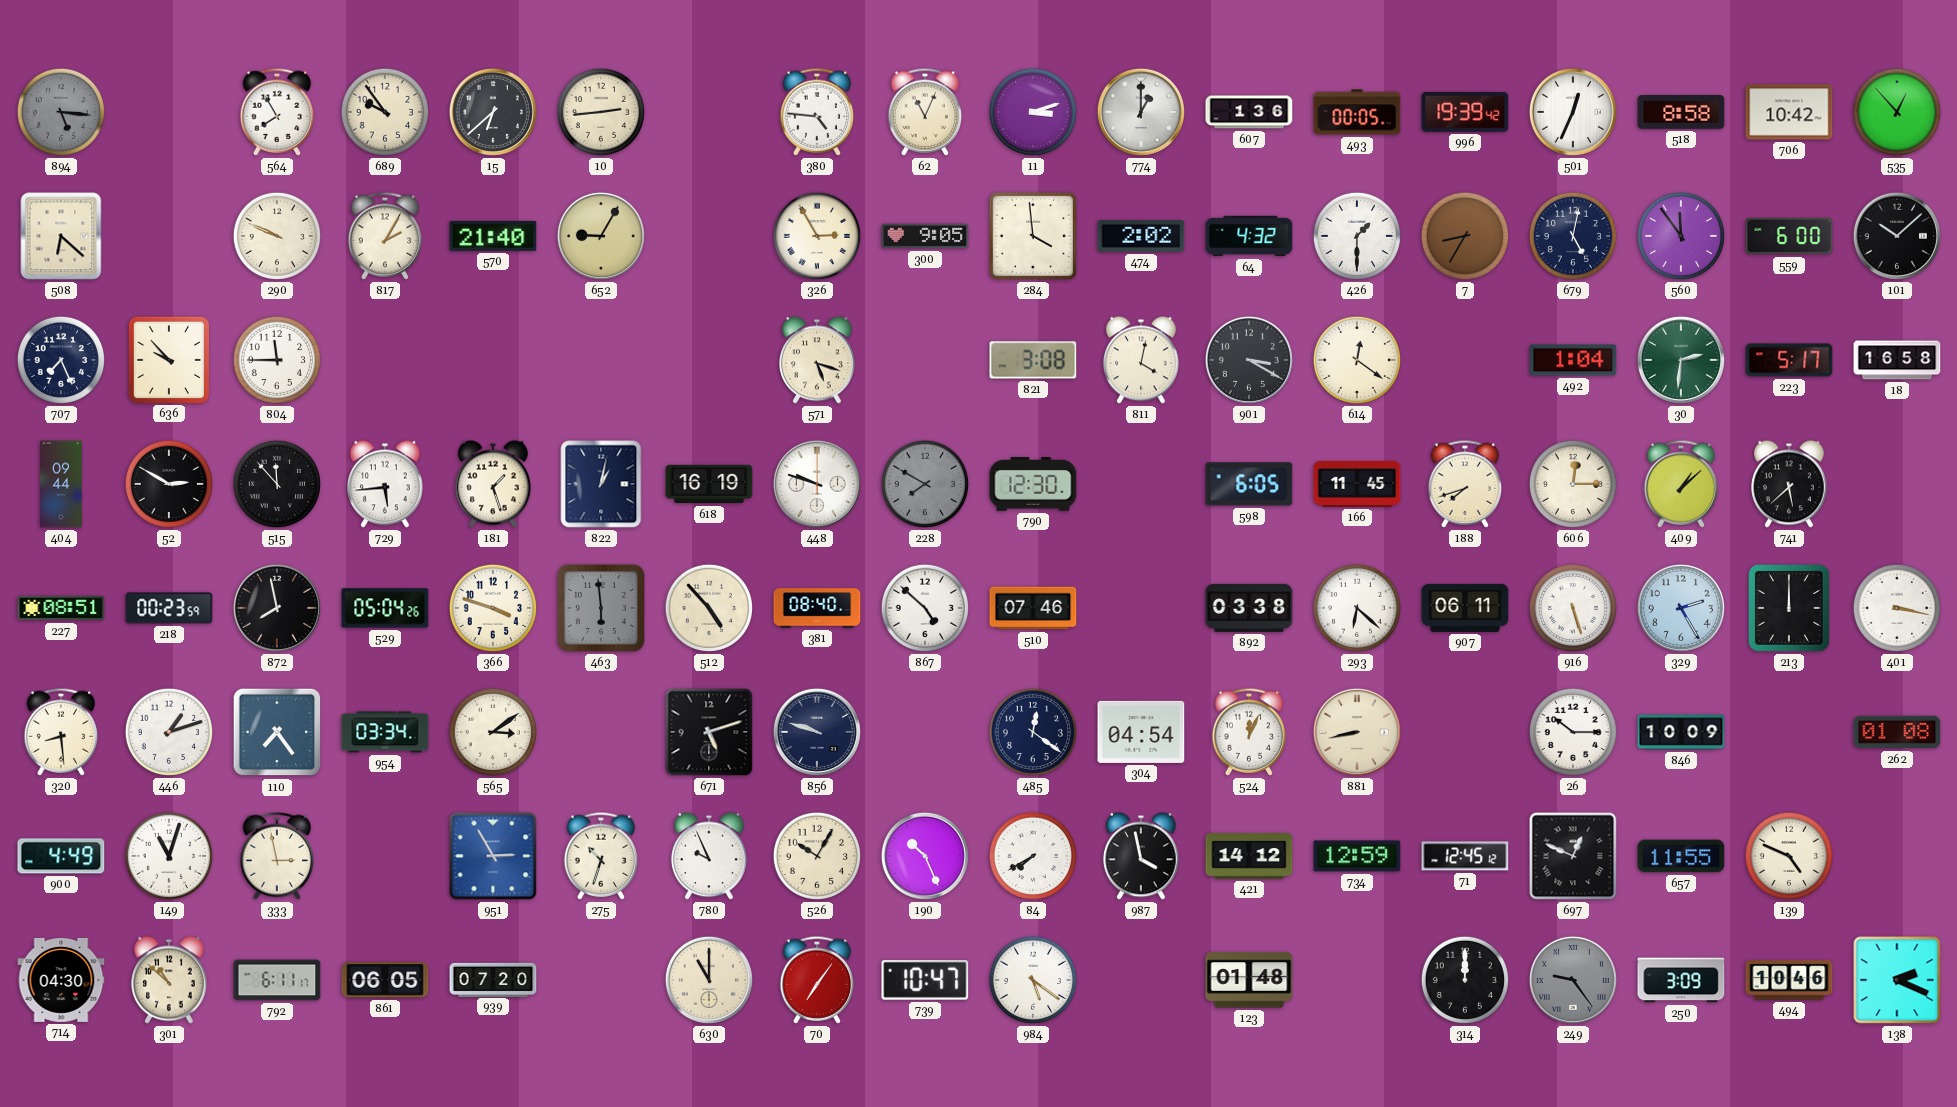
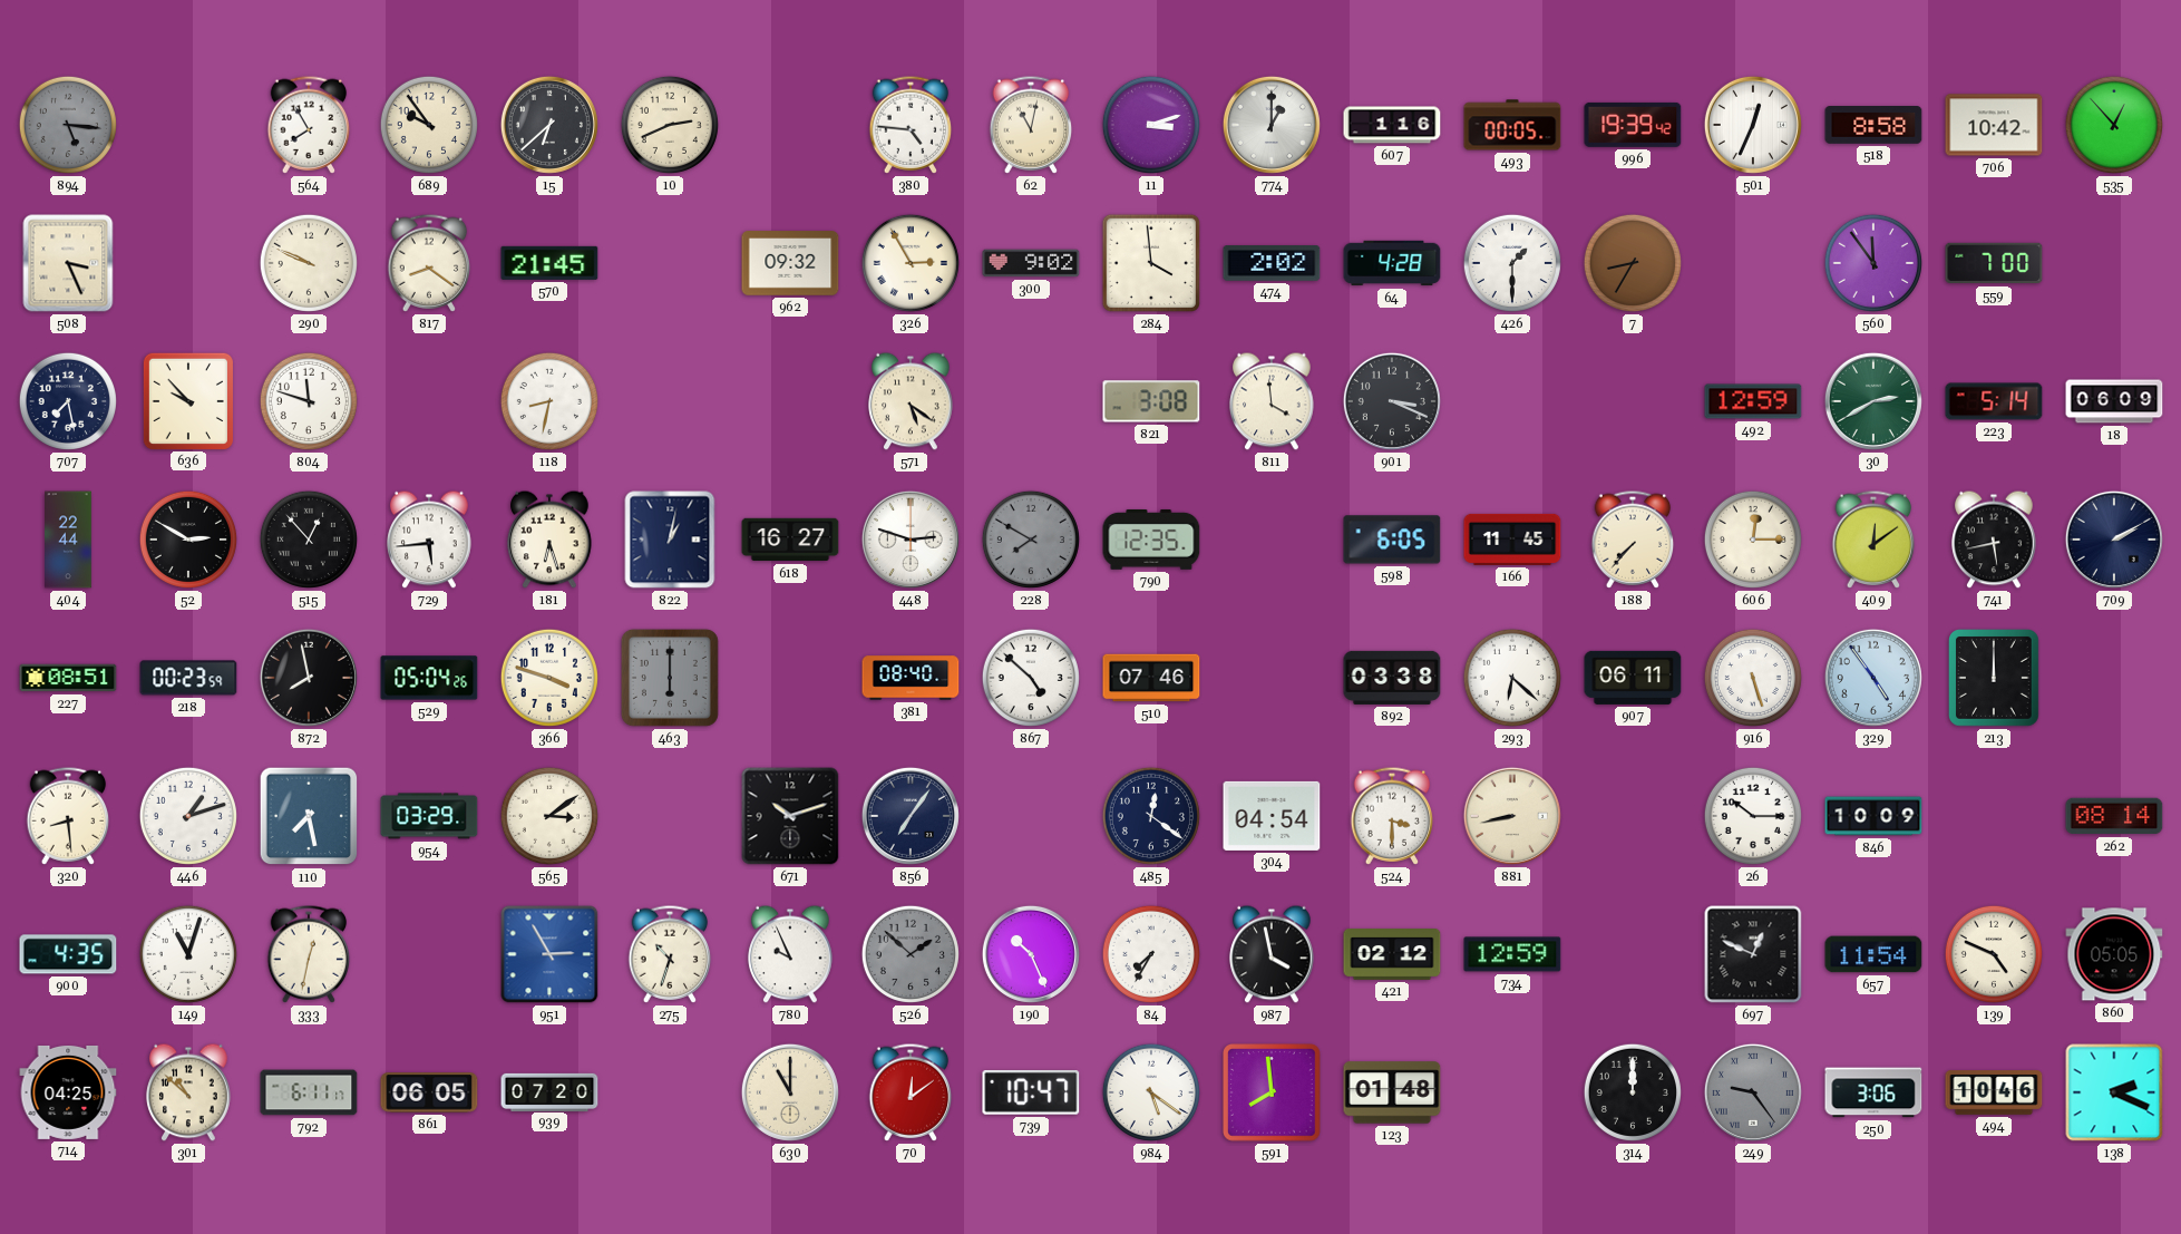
10: 2:44 -> 2:41 (670, 125)
62: 11:04 -> 11:02 (1031, 125)
607: 1:36 -> 1:16 (1392, 125)
508: 6:22 -> 3:26 (68, 263)
817: 2:05 -> 8:21 (429, 263)
570: 21:40 -> 21:45 (549, 263)
652: 9:05 -> none (601, 236)
962: none -> 09:32 (790, 263)
300: 9:05 -> 9:02 (1031, 263)
64: 4:32 -> 4:28 (1392, 263)
679: 5:02 -> none (1573, 236)
559: 6:00 -> 7:00 (1994, 263)
101: 10:08 -> none (1897, 236)
707: 7:26 -> 7:28 (68, 401)
804: 11:45 -> 11:48 (309, 401)
118: none -> 8:32 (549, 401)
571: 5:18 -> 5:21 (911, 401)
811: 4:02 -> 3:59 (1272, 401)
901: 3:20 -> 3:19 (1392, 401)
614: 12:21 -> none (1357, 360)
492: 1:04 -> 12:59 (1753, 401)
30: 2:31 -> 2:40 (1873, 401)
223: 5:17 -> 5:14 (1994, 401)
18: 16:58 -> 06:09 (2114, 401)
404: 09:44 -> 22:44 (69, 540)
515: 11:53 -> 12:53 (309, 540)
181: 1:27 -> 6:27 (549, 540)
618: 16:19 -> 16:27 (790, 540)
448: 9:48 -> 2:48 (911, 540)
790: 12:30 -> 12:35 (1151, 540)
188: 7:42 -> 7:37 (1633, 540)
409: 1:08 -> 12:09 (1873, 540)
741: 5:38 -> 5:43 (1994, 540)
709: none -> 2:10 (2114, 540)
463: 5:59 -> 6:00 (670, 678)
512: 4:53 -> none (709, 608)
329: 2:25 -> 4:54 (1873, 678)
401: 3:17 -> none (1897, 608)
110: 7:24 -> 7:28 (309, 816)
954: 03:34 -> 03:29 (429, 816)
671: 5:12 -> 10:12 (790, 816)
856: 9:48 -> 7:06 (911, 816)
524: 12:04 -> 3:30 (1392, 816)
262: 01:08 -> 08:14 (2114, 816)
900: 4:49 -> 4:35 (68, 954)
333: 2:58 -> 12:32 (309, 954)
526: 10:05 -> 1:52 (911, 954)
526 dial: cream -> grey (911, 954)
84: 7:40 -> 7:35 (1151, 954)
421: 14:12 -> 02:12 (1392, 954)
71: 12:45 -> none (1465, 856)
657: 11:55 -> 11:54 (1873, 954)
860: none -> 05:05 (2114, 954)
714: 04:30 -> 04:25 (68, 1092)
70: 7:06 -> 12:09 (911, 1092)
591: none -> 7:59 (1272, 1092)
250: 3:09 -> 3:06 (1873, 1092)
